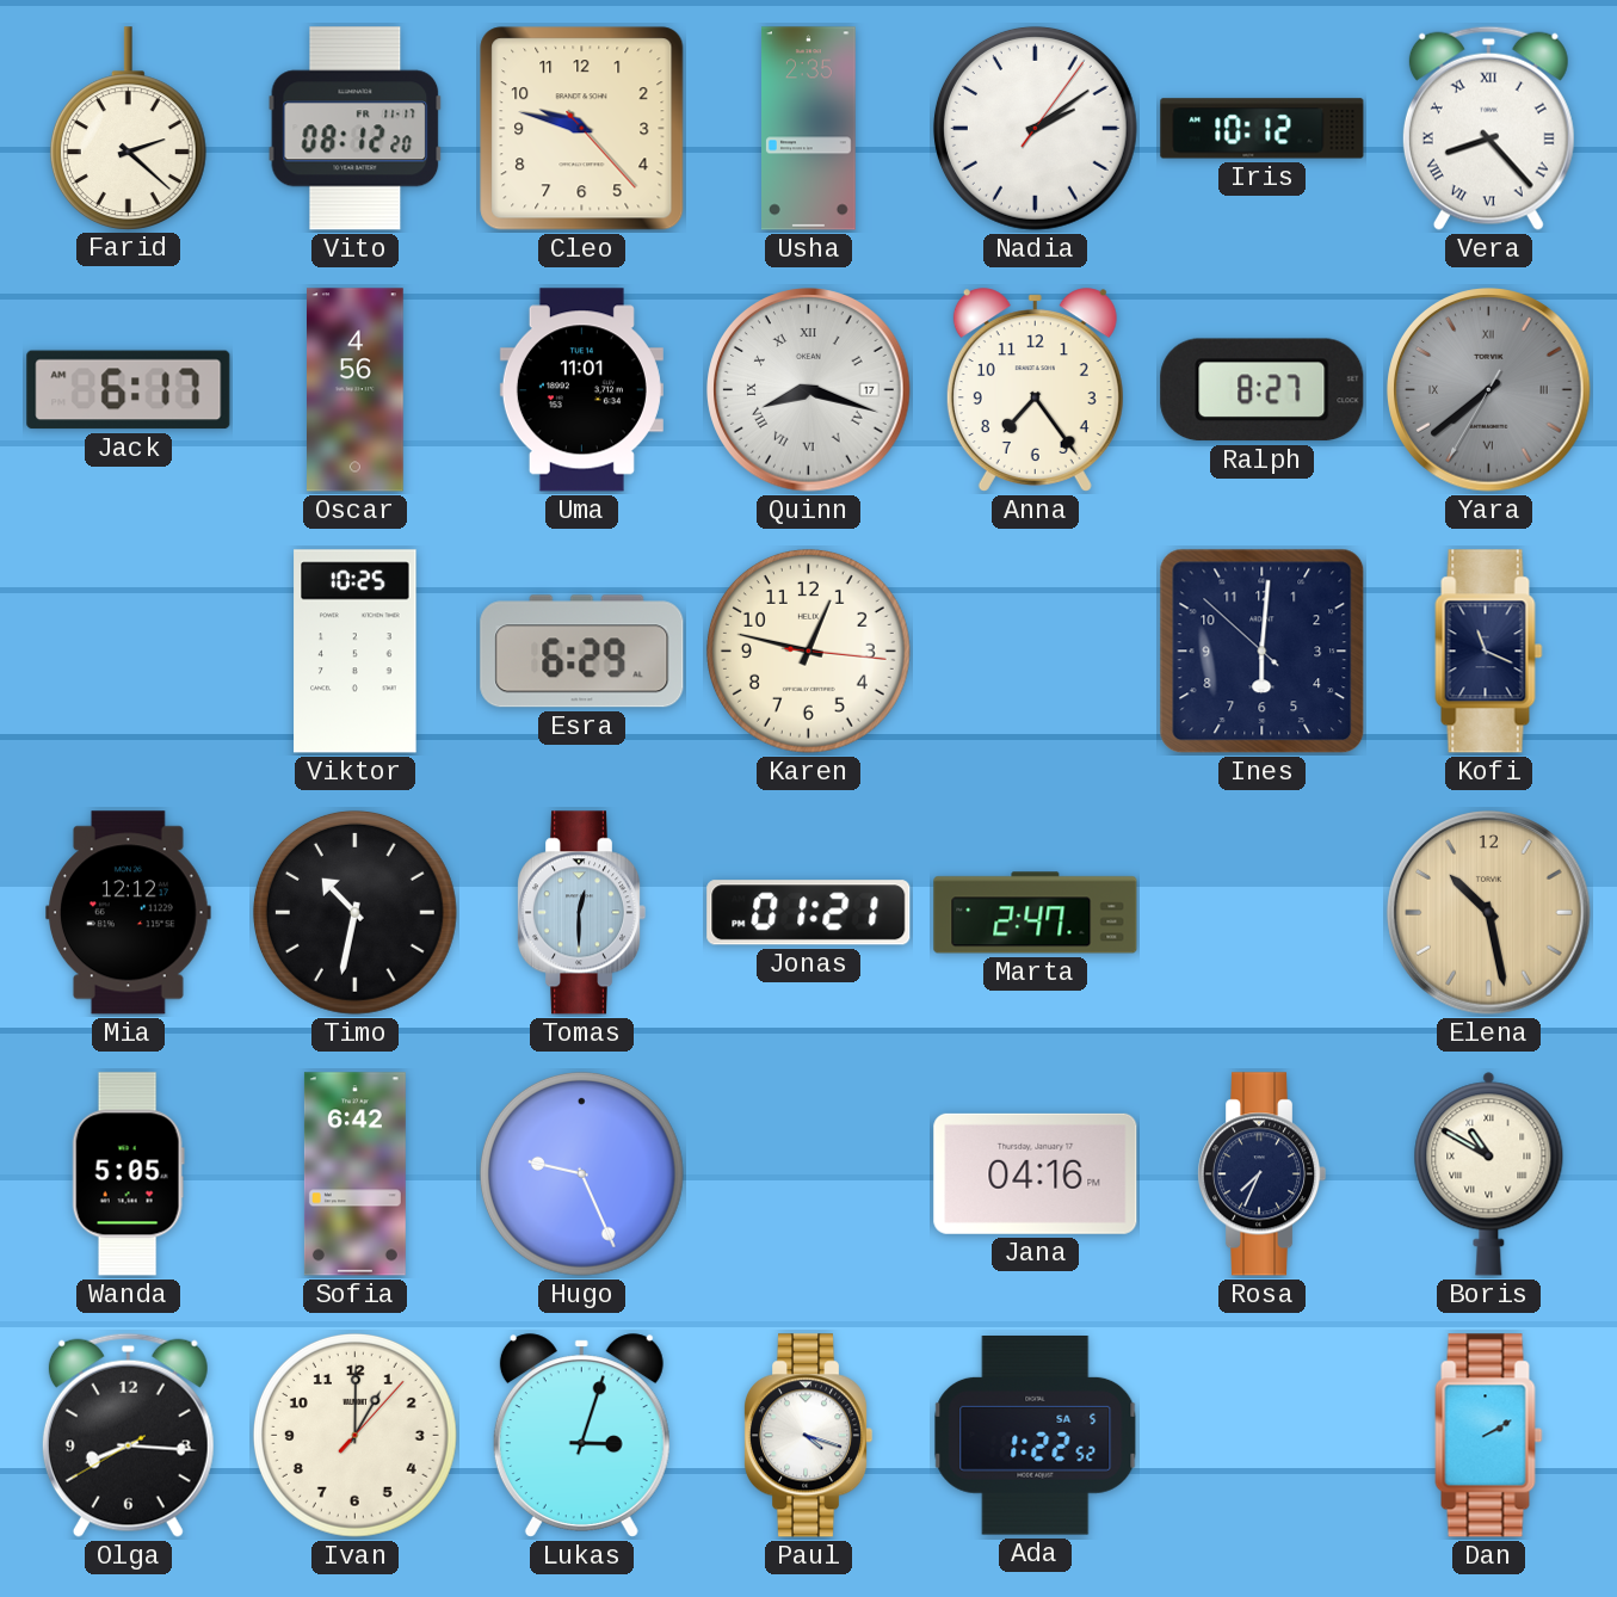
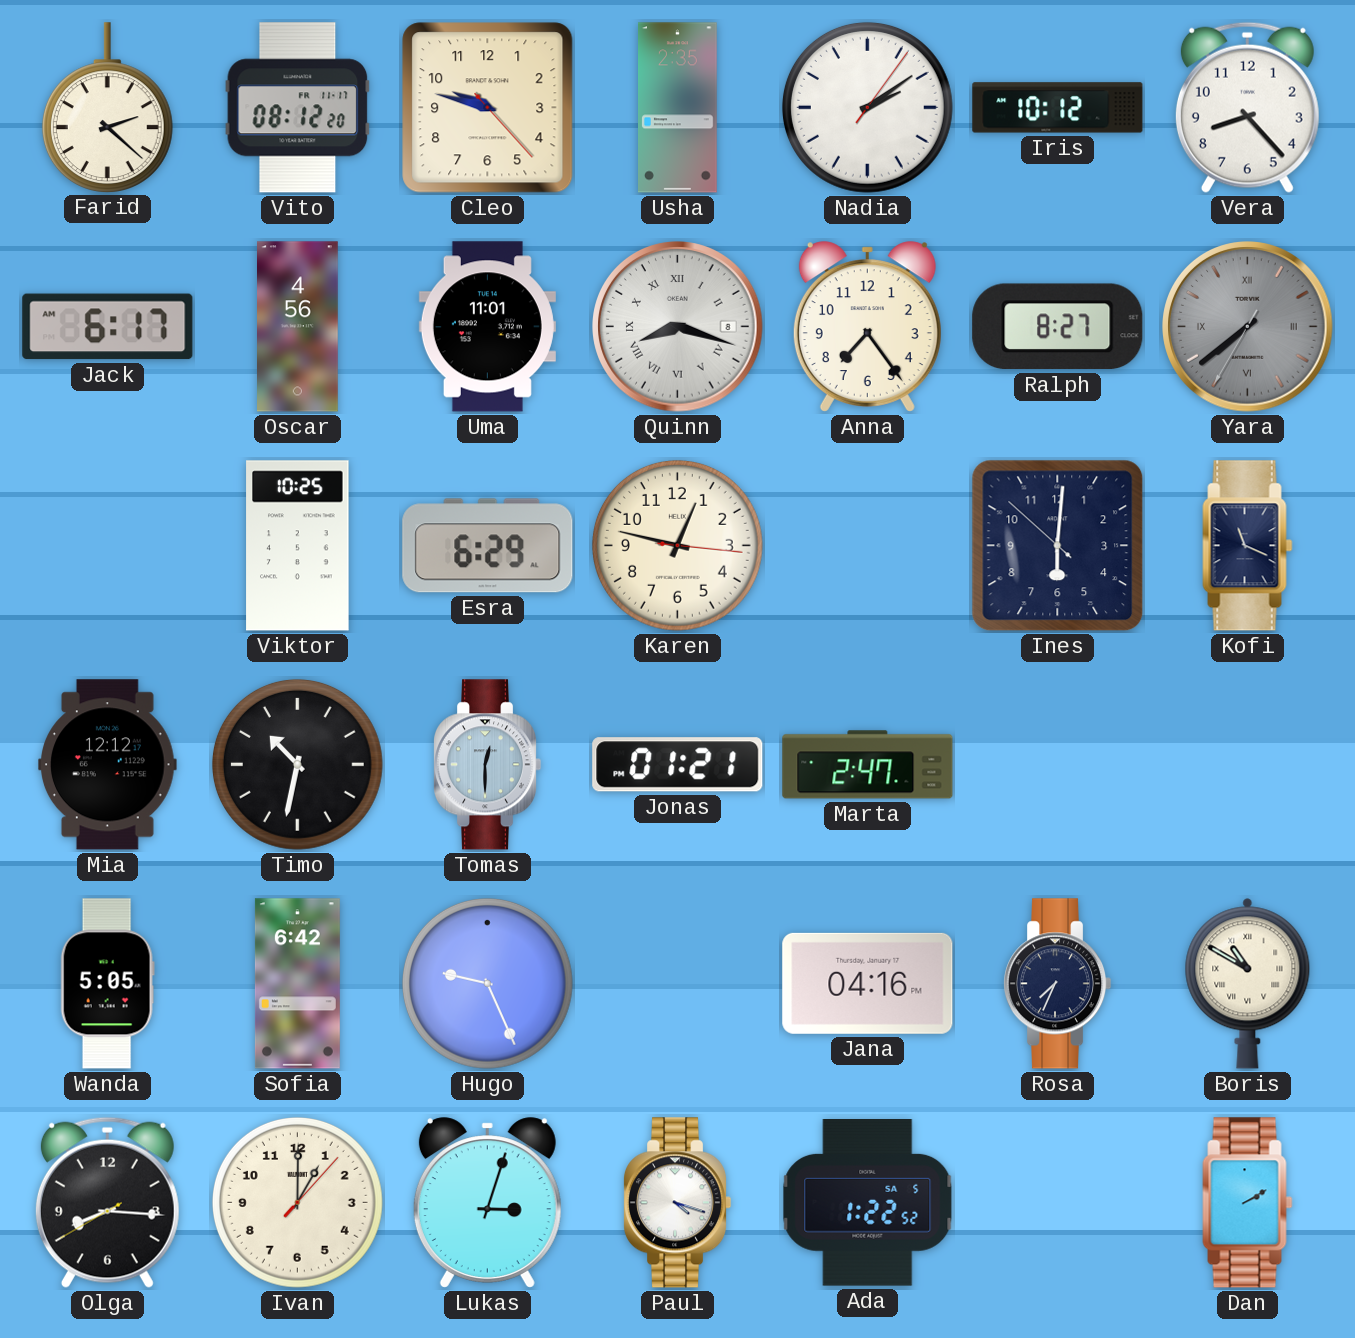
Vera numerals: Roman -> Arabic (1247, 107)
Quinn date: 17 -> 8 (678, 327)
Elena: 10:28 -> none (1489, 913)
